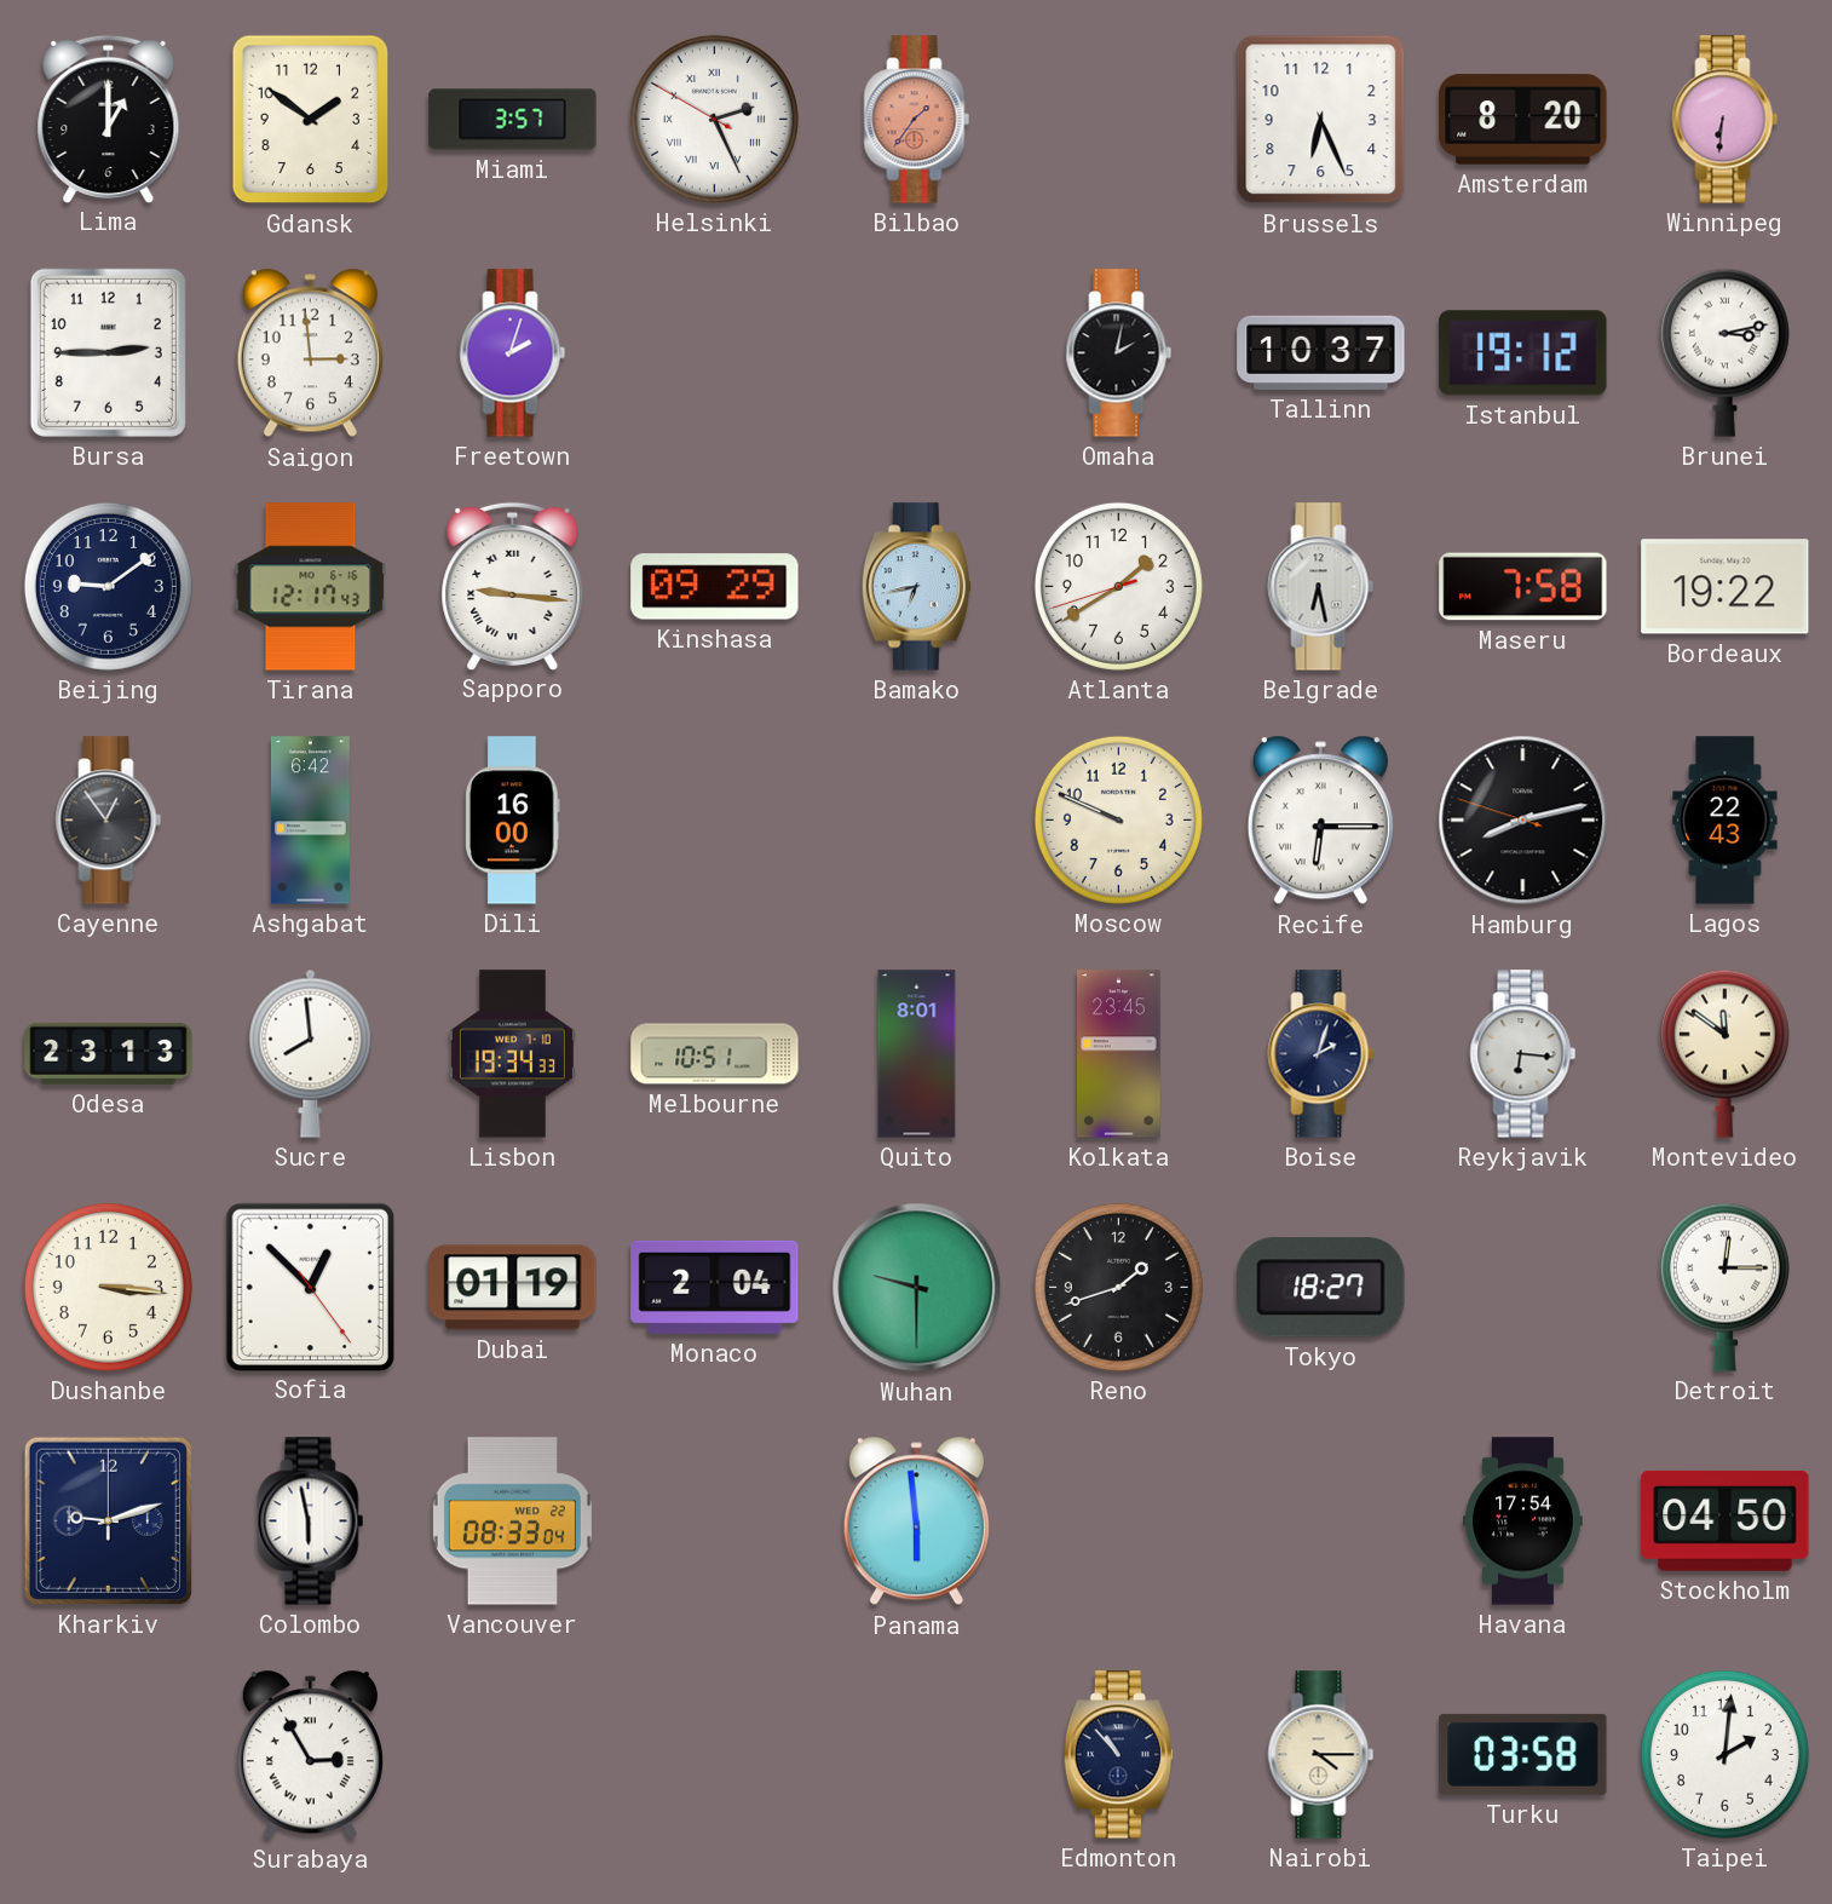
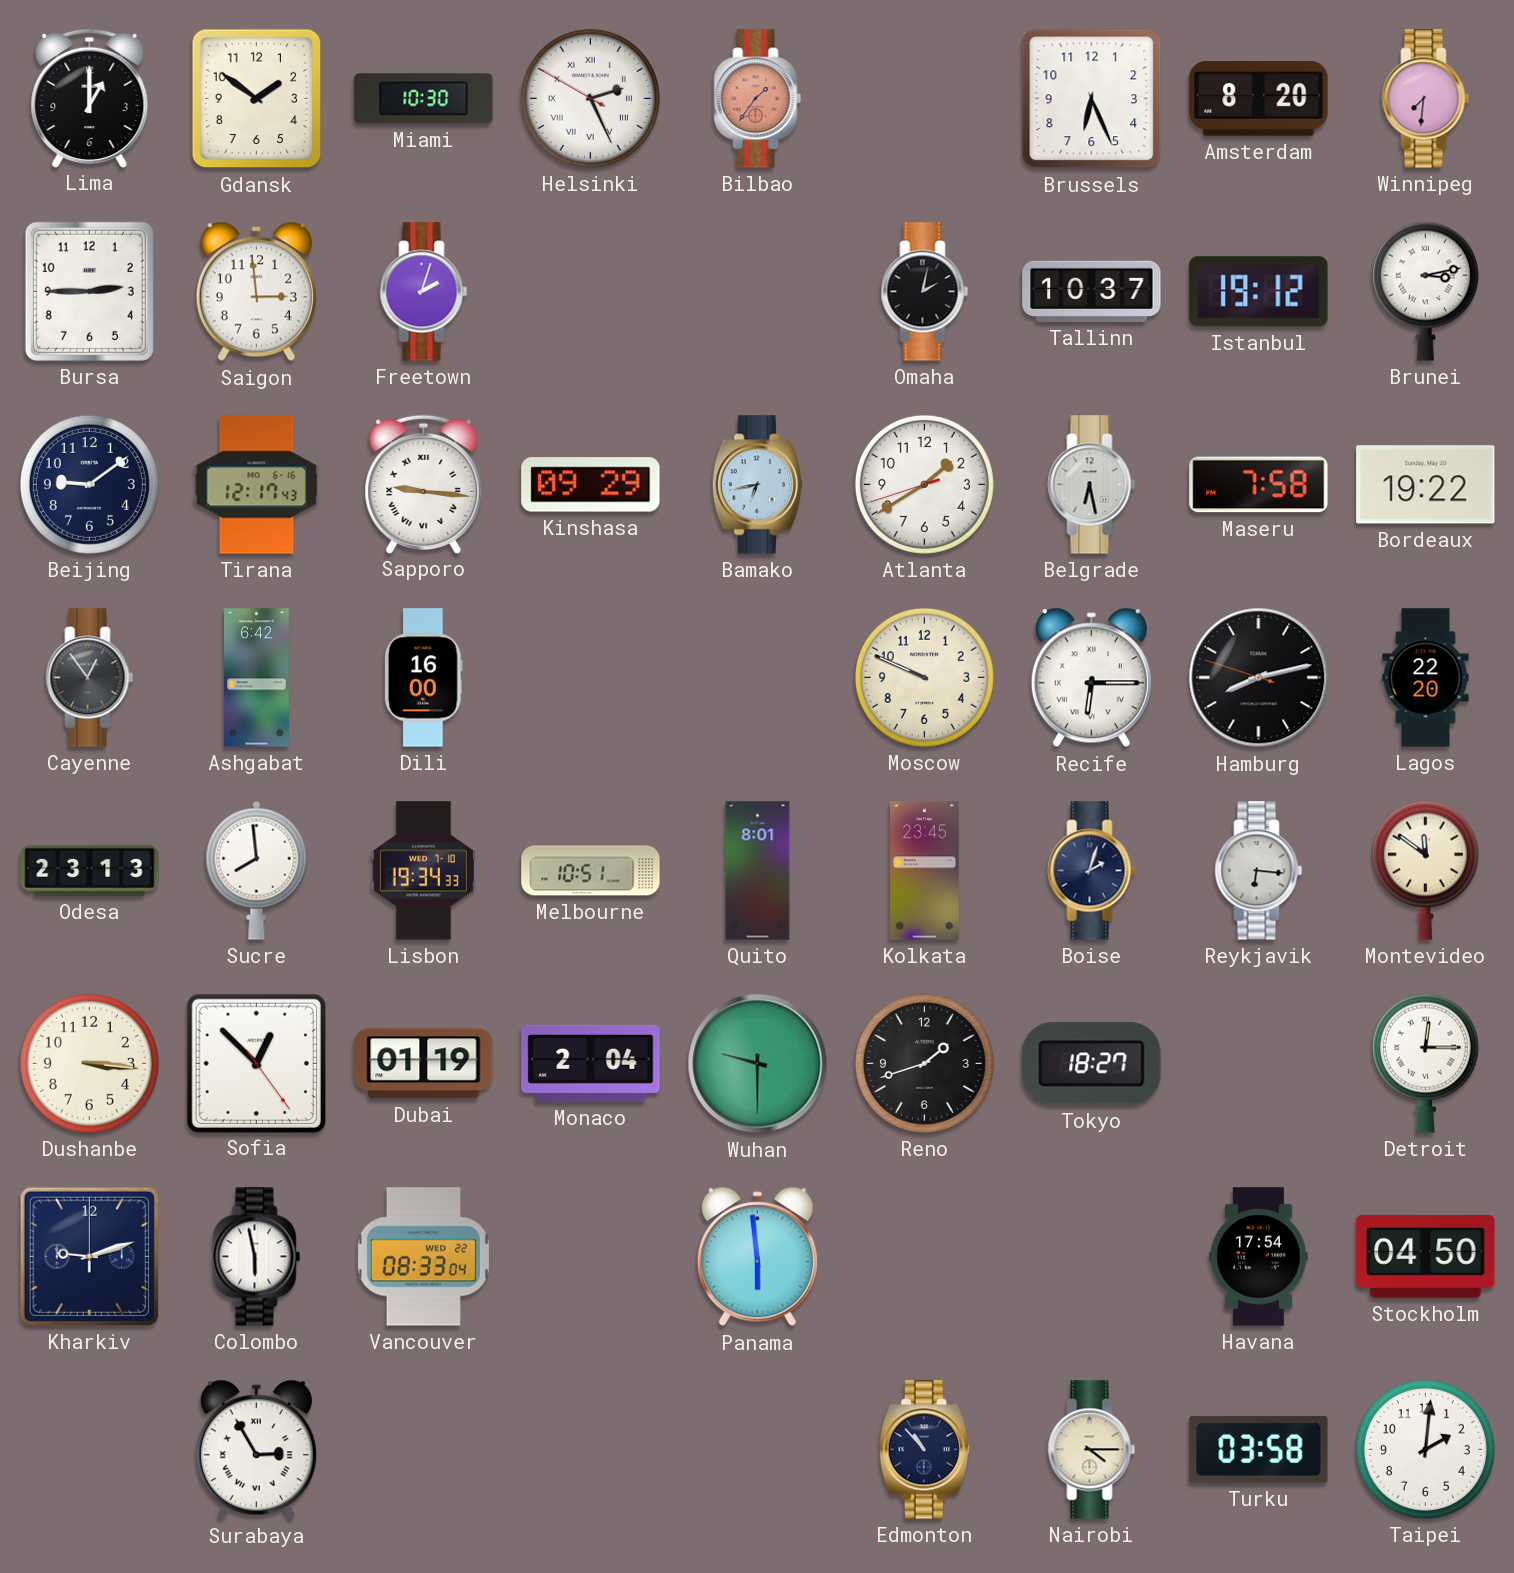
Miami: 3:57 -> 10:30 (424, 99)
Winnipeg: 6:31 -> 7:31 (1426, 99)
Lagos: 22:43 -> 22:20 (1426, 678)
